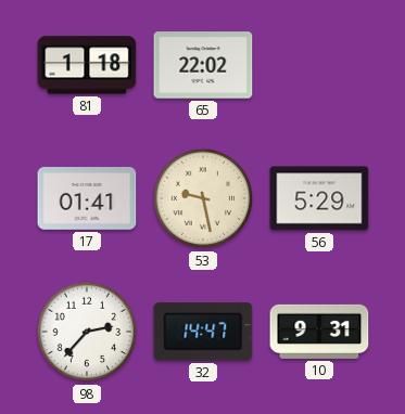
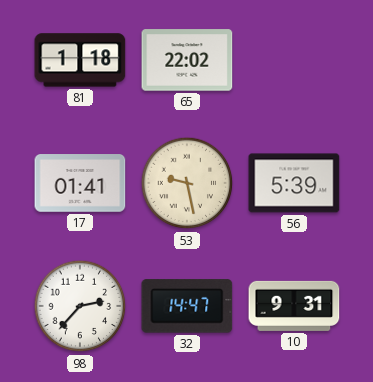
56: 5:29 -> 5:39 (294, 183)
